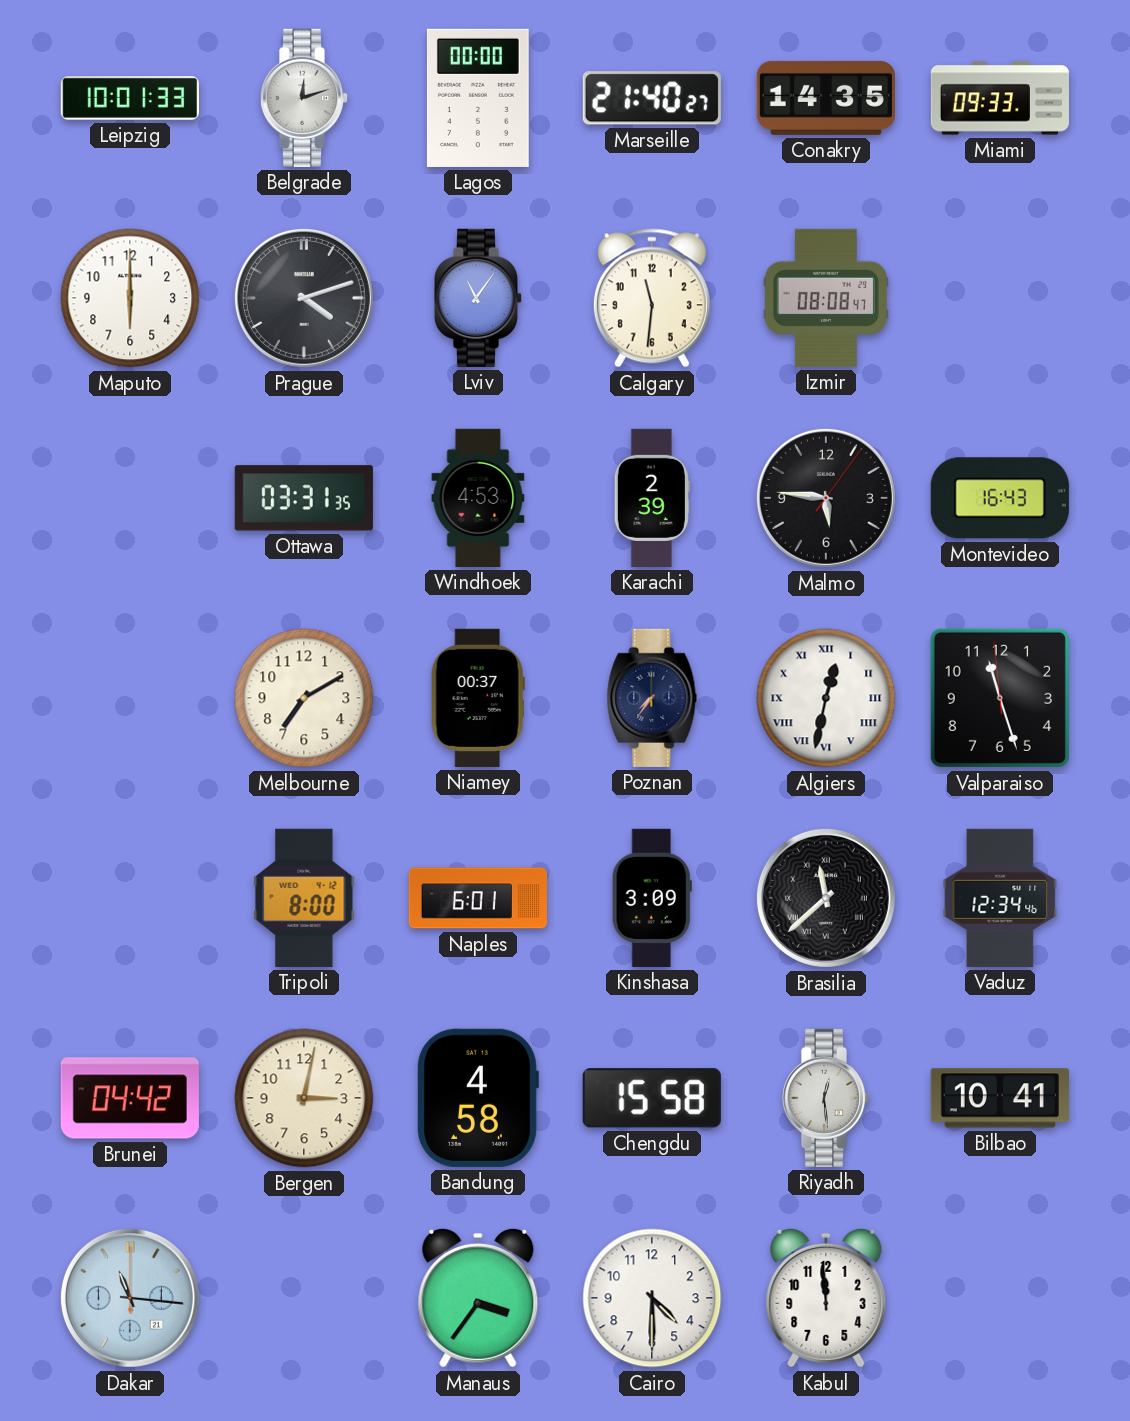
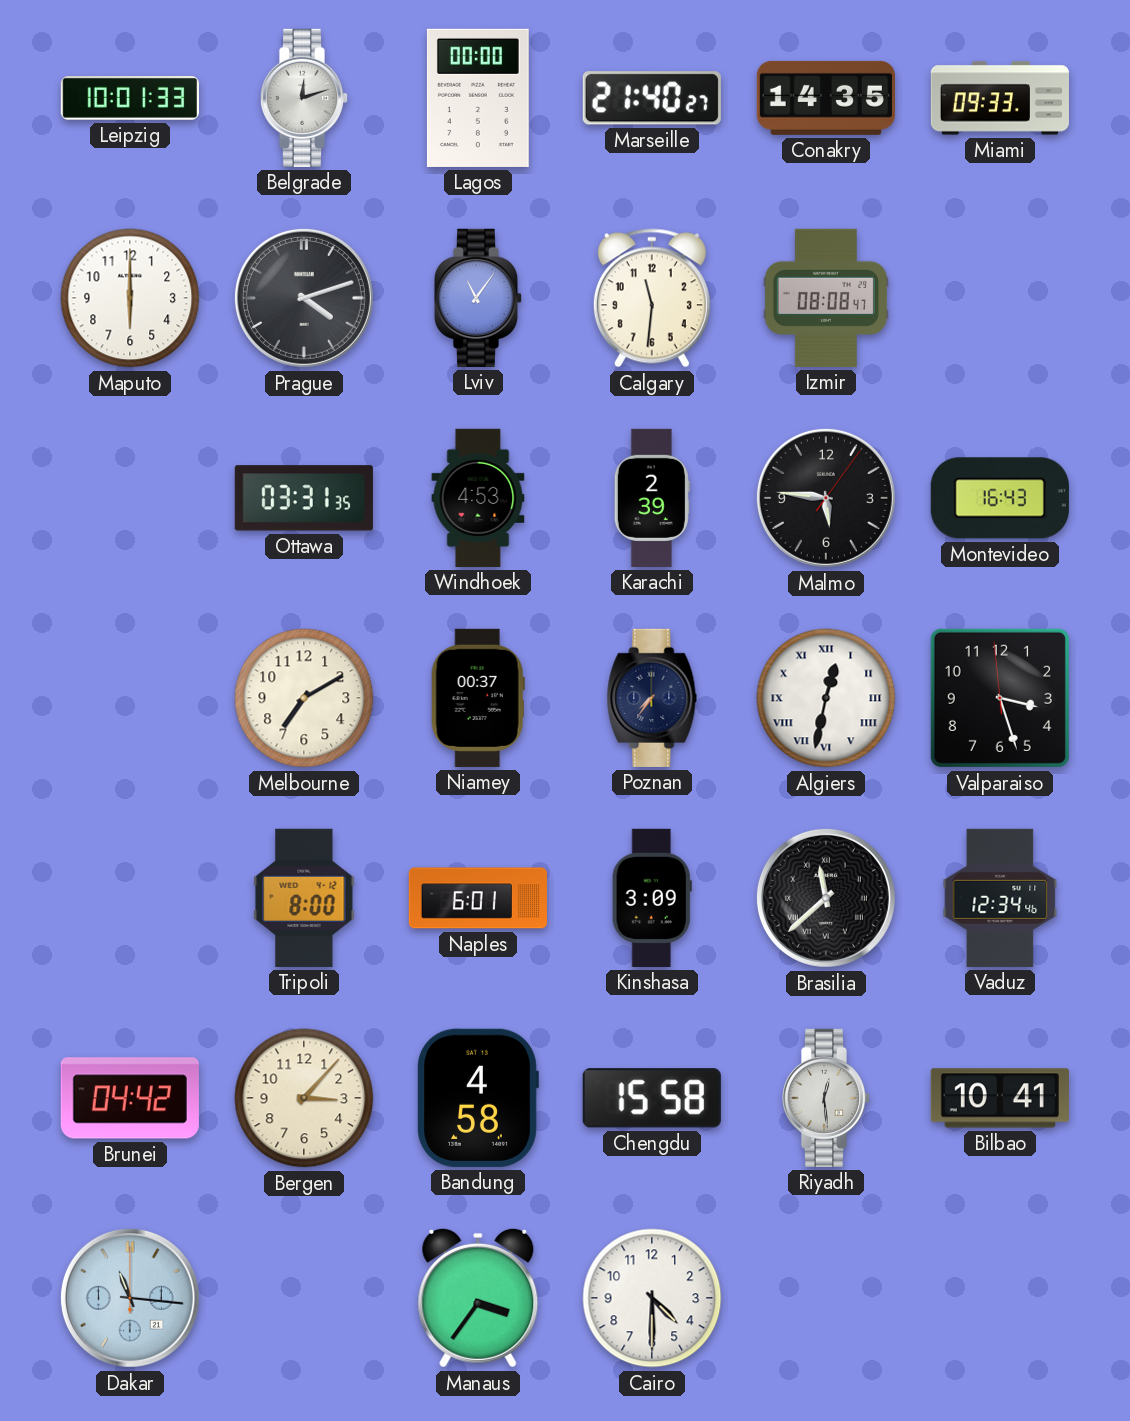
Valparaiso: 11:26 -> 3:26 (1000, 698)
Bergen: 3:02 -> 3:07 (304, 1098)
Kabul: 11:59 -> none (826, 1298)
